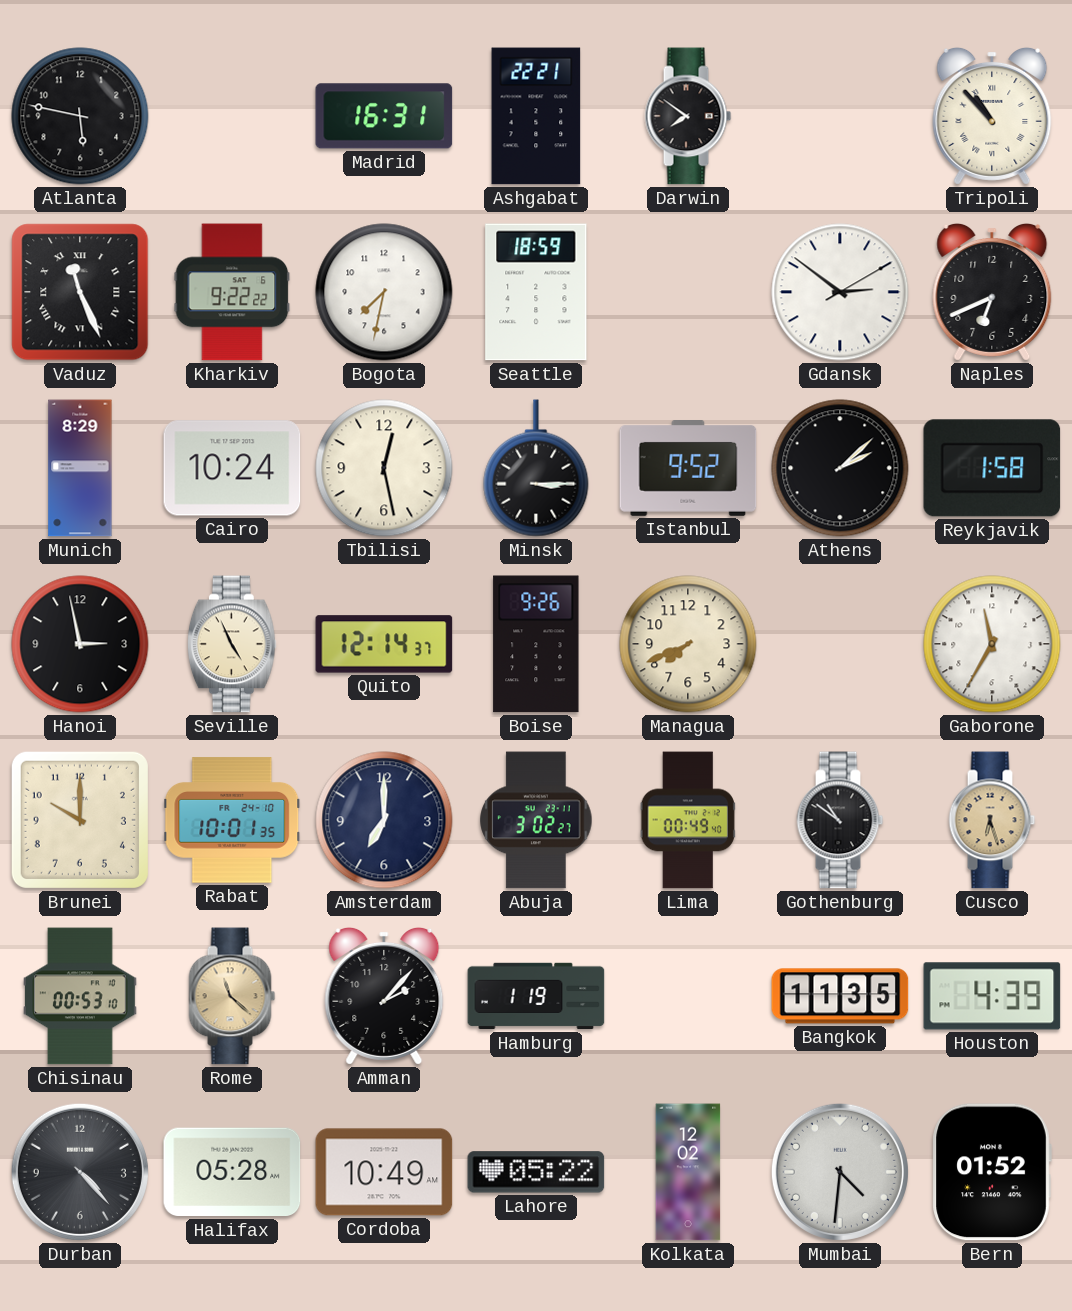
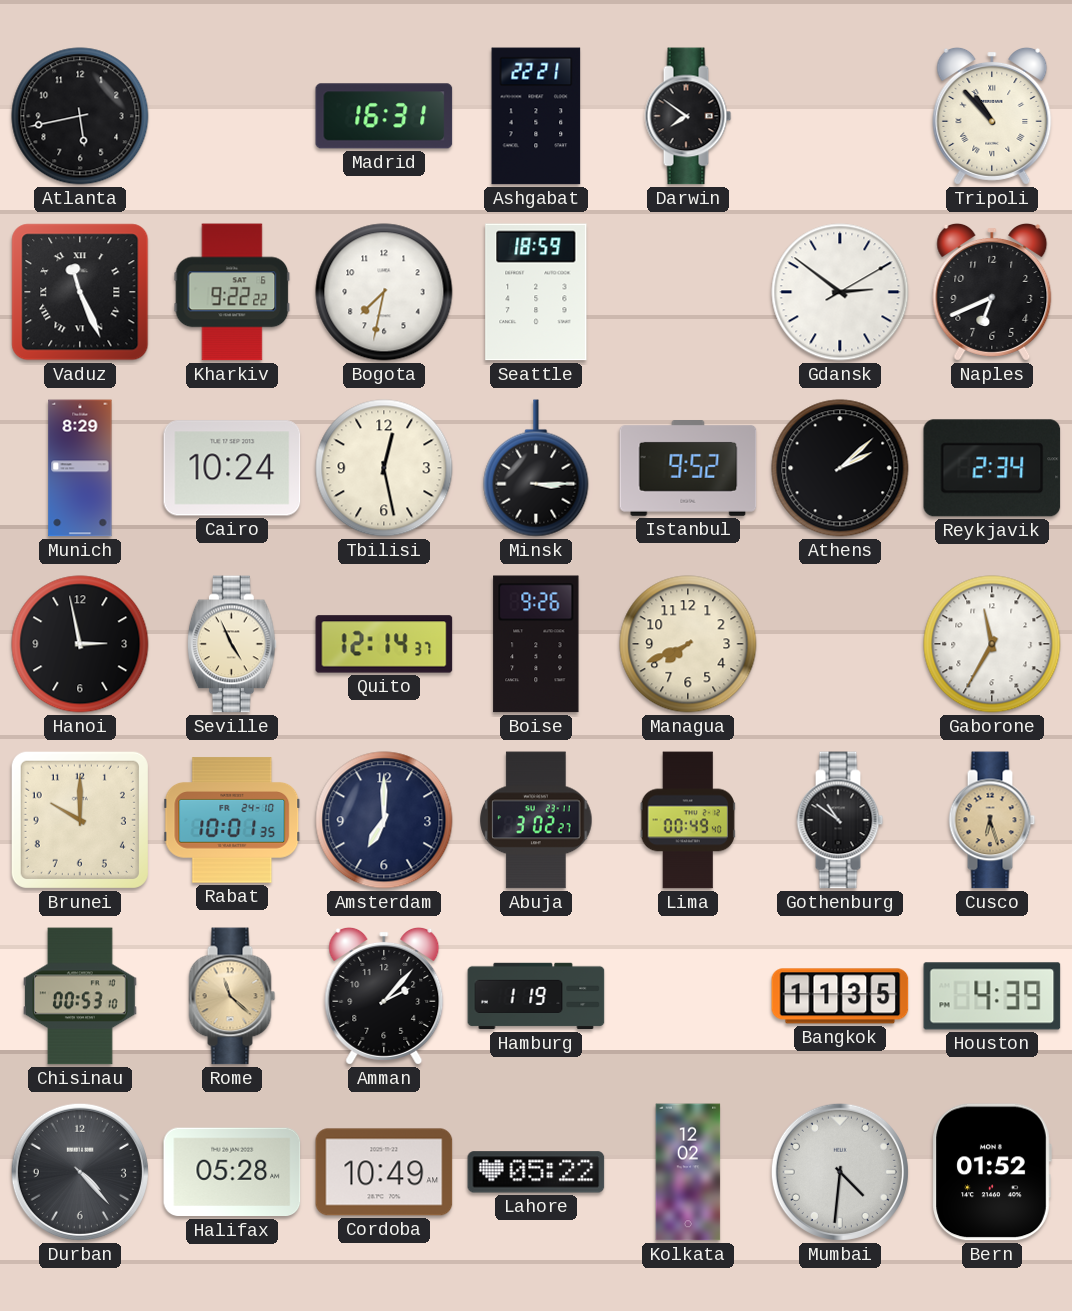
Atlanta: 5:47 -> 5:43 (80, 116)
Reykjavik: 1:58 -> 2:34 (992, 468)
